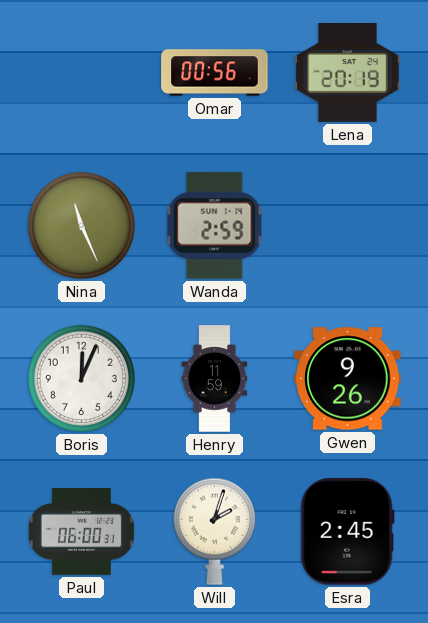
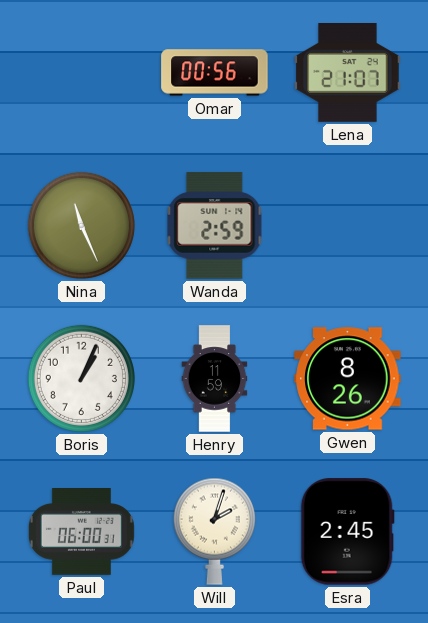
Lena: 20:19 -> 21:07 (348, 73)
Boris: 12:04 -> 1:04 (81, 378)
Gwen: 9:26 -> 8:26 (348, 379)
